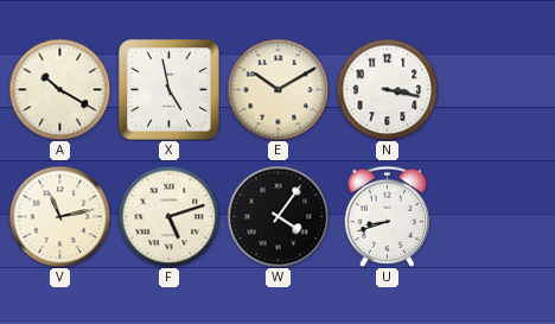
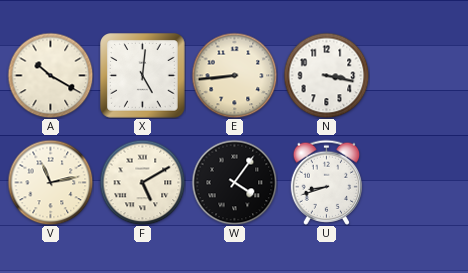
X: 4:58 -> 5:01 (143, 76)
E: 10:10 -> 8:44 (234, 75)
F: 5:12 -> 5:10 (142, 182)
